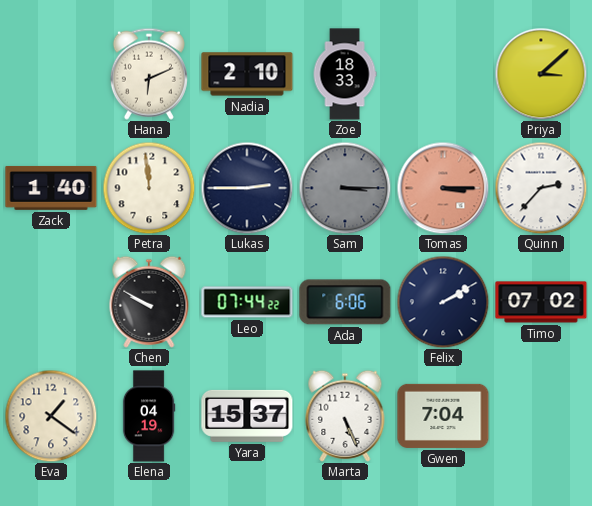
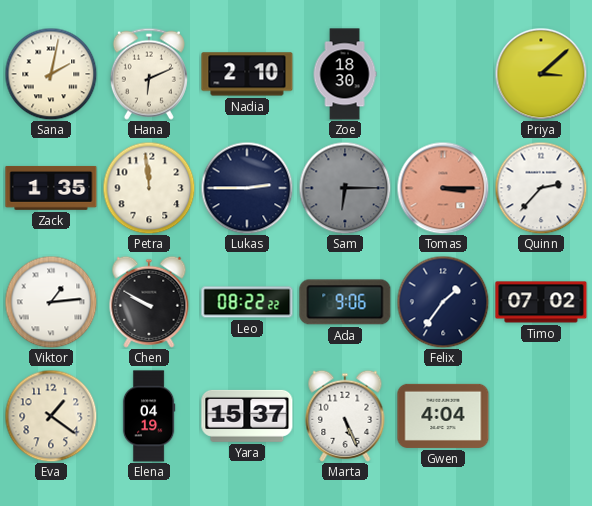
Sana: none -> 2:02 (51, 74)
Zoe: 18:33 -> 18:30 (345, 74)
Zack: 1:40 -> 1:35 (51, 188)
Sam: 3:15 -> 6:15 (345, 188)
Viktor: none -> 1:14 (51, 302)
Leo: 07:44 -> 08:22 (247, 302)
Ada: 6:06 -> 9:06 (345, 302)
Felix: 2:10 -> 1:36 (443, 302)
Gwen: 7:04 -> 4:04 (443, 416)
